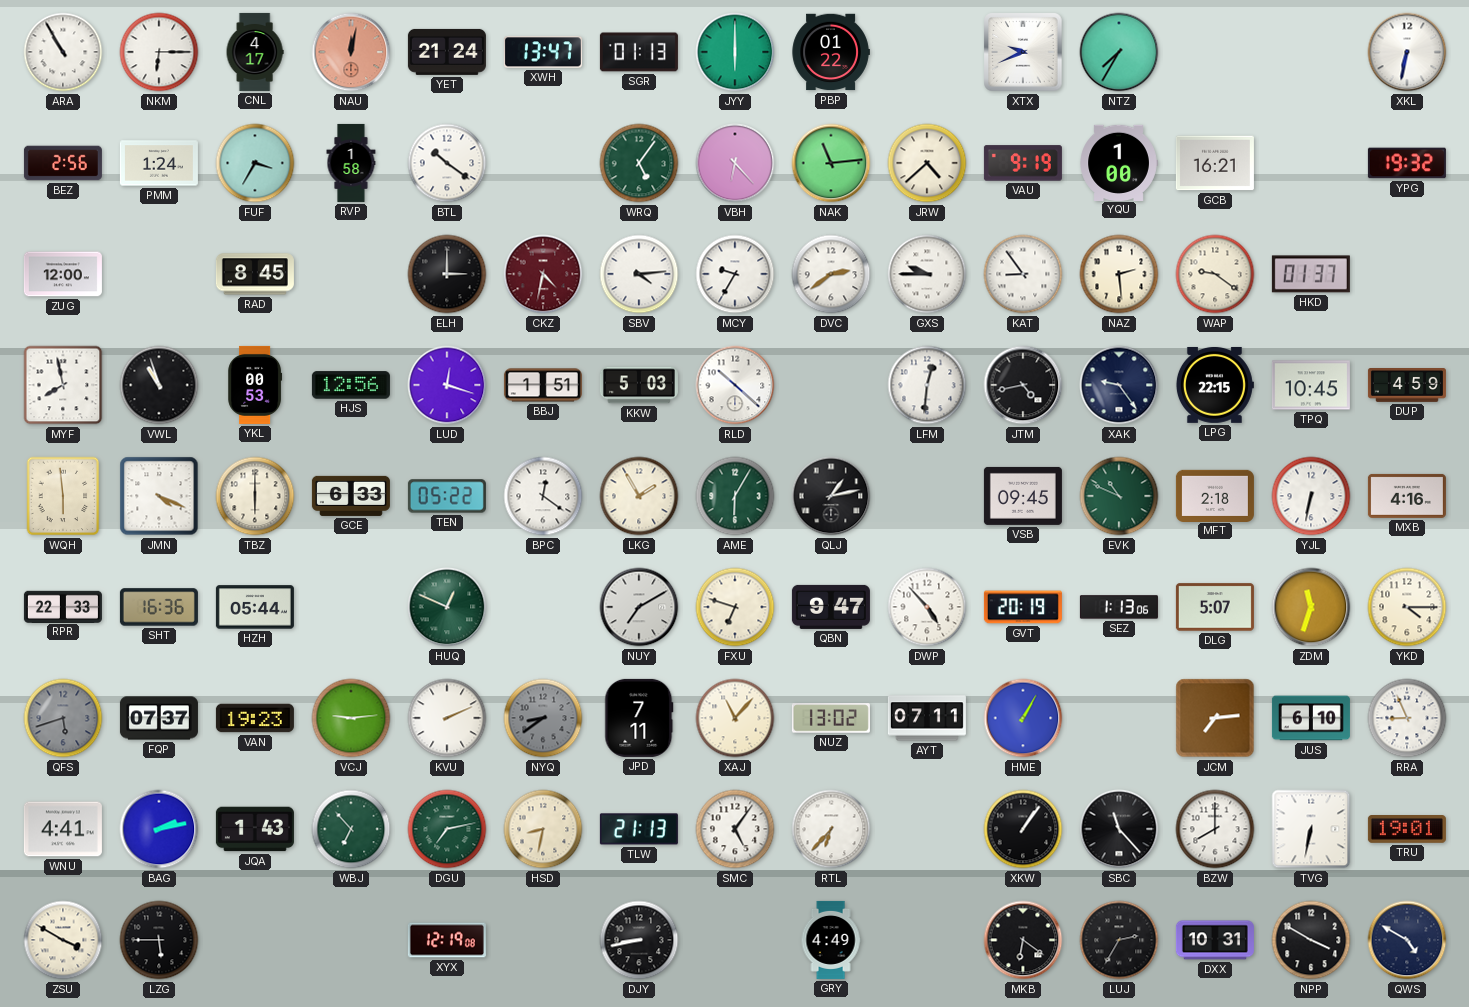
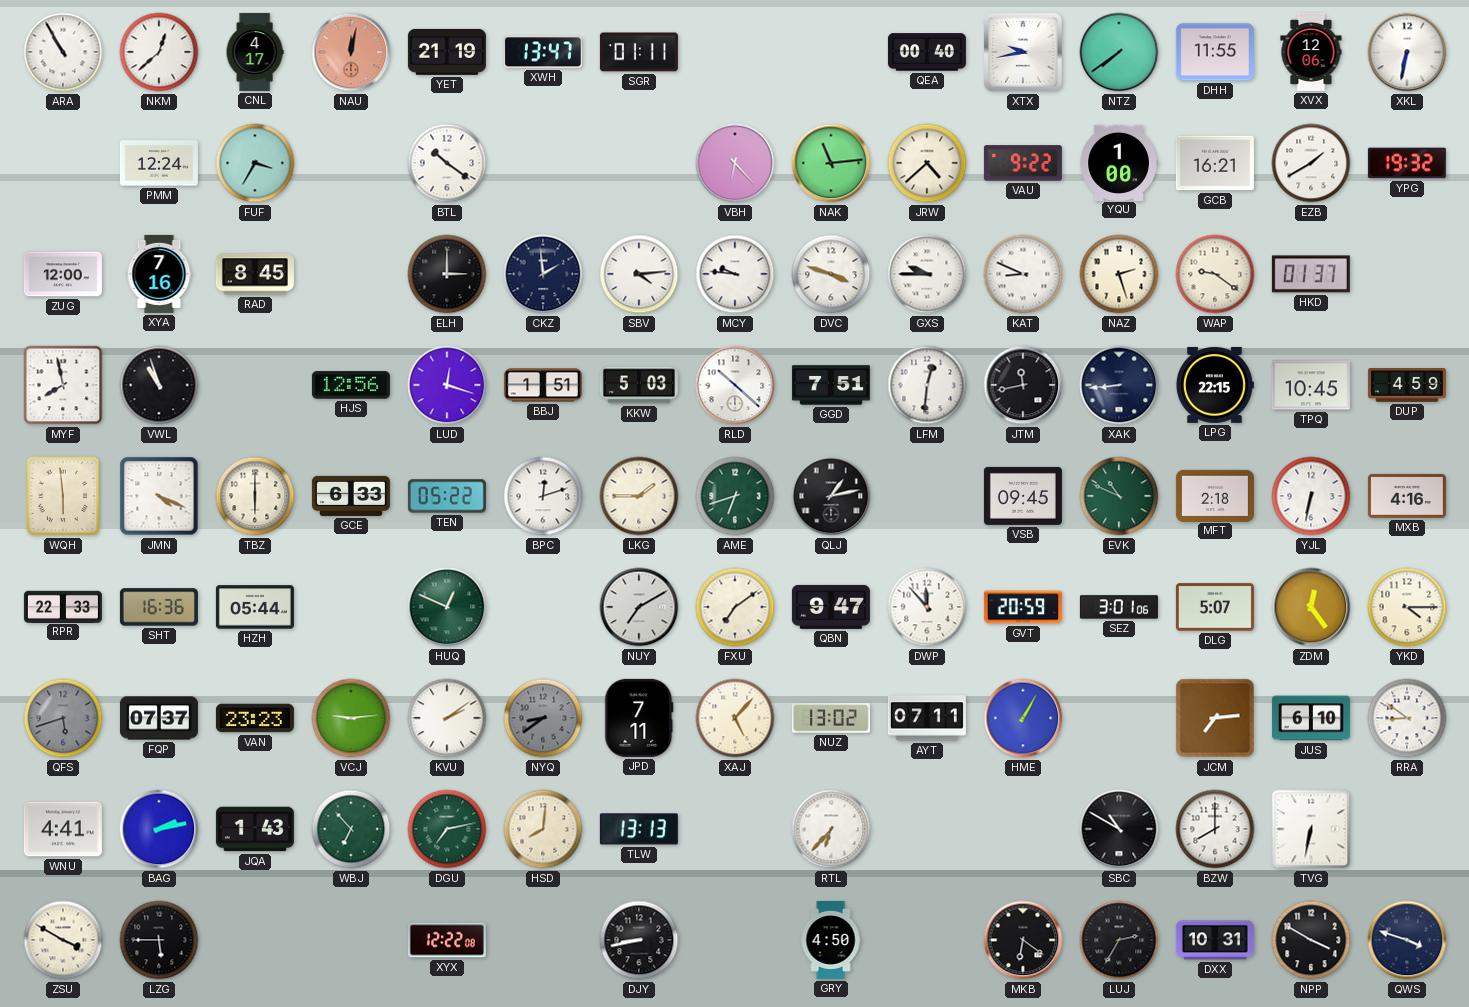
NKM: 6:15 -> 12:38 (159, 52)
YET: 21:24 -> 21:19 (447, 52)
SGR: 01:13 -> 01:11 (639, 52)
JYY: 6:00 -> none (735, 52)
PBP: 01:22 -> none (831, 52)
QEA: none -> 00:40 (927, 52)
XTX: 9:41 -> 9:43 (1023, 52)
NTZ: 7:35 -> 7:39 (1119, 52)
DHH: none -> 11:55 (1215, 52)
XVX: none -> 12:06 (1311, 52)
BEZ: 2:56 -> none (63, 163)
PMM: 1:24 -> 12:24 (159, 163)
RVP: 1:58 -> none (351, 163)
WRQ: 5:06 -> none (639, 163)
VAU: 9:19 -> 9:22 (1023, 163)
EZB: none -> 1:40 (1311, 163)
XYA: none -> 7:16 (159, 274)
CKZ: 4:32 -> 1:59 (543, 274)
CKZ dial: burgundy -> navy (543, 274)
MCY: 9:35 -> 9:46 (735, 274)
DVC: 2:39 -> 3:48 (831, 274)
KAT: 8:54 -> 8:49 (1023, 274)
NAZ: 2:29 -> 2:27 (1119, 274)
YKL: 00:53 -> none (255, 385)
GGD: none -> 7:51 (831, 385)
JTM: 4:43 -> 11:43 (1023, 385)
XAK: 9:24 -> 8:44 (1119, 385)
BPC: 12:21 -> 12:12 (543, 496)
LKG: 1:55 -> 1:45 (639, 496)
AME: 6:05 -> 6:42 (735, 496)
FXU: 6:48 -> 7:09 (735, 607)
DWP: 4:53 -> 11:53 (927, 607)
GVT: 20:19 -> 20:59 (1023, 607)
SEZ: 1:13 -> 3:01 (1119, 607)
ZDM: 11:33 -> 12:24 (1311, 607)
VAN: 19:23 -> 23:23 (255, 718)
KVU: 2:11 -> 2:09 (447, 718)
XAJ: 11:07 -> 5:07 (735, 718)
RRA: 8:56 -> 8:51 (1407, 718)
HSD: 8:32 -> 8:01 (543, 829)
TLW: 21:13 -> 13:13 (639, 829)
SMC: 5:06 -> none (735, 829)
XKW: 1:06 -> none (1023, 829)
SBC: 11:23 -> 10:50 (1119, 829)
TRU: 19:01 -> none (1407, 830)
XYX: 12:19 -> 12:22 (447, 940)
GRY: 4:49 -> 4:50 (831, 940)
QWS: 4:50 -> 3:48 (1407, 940)
